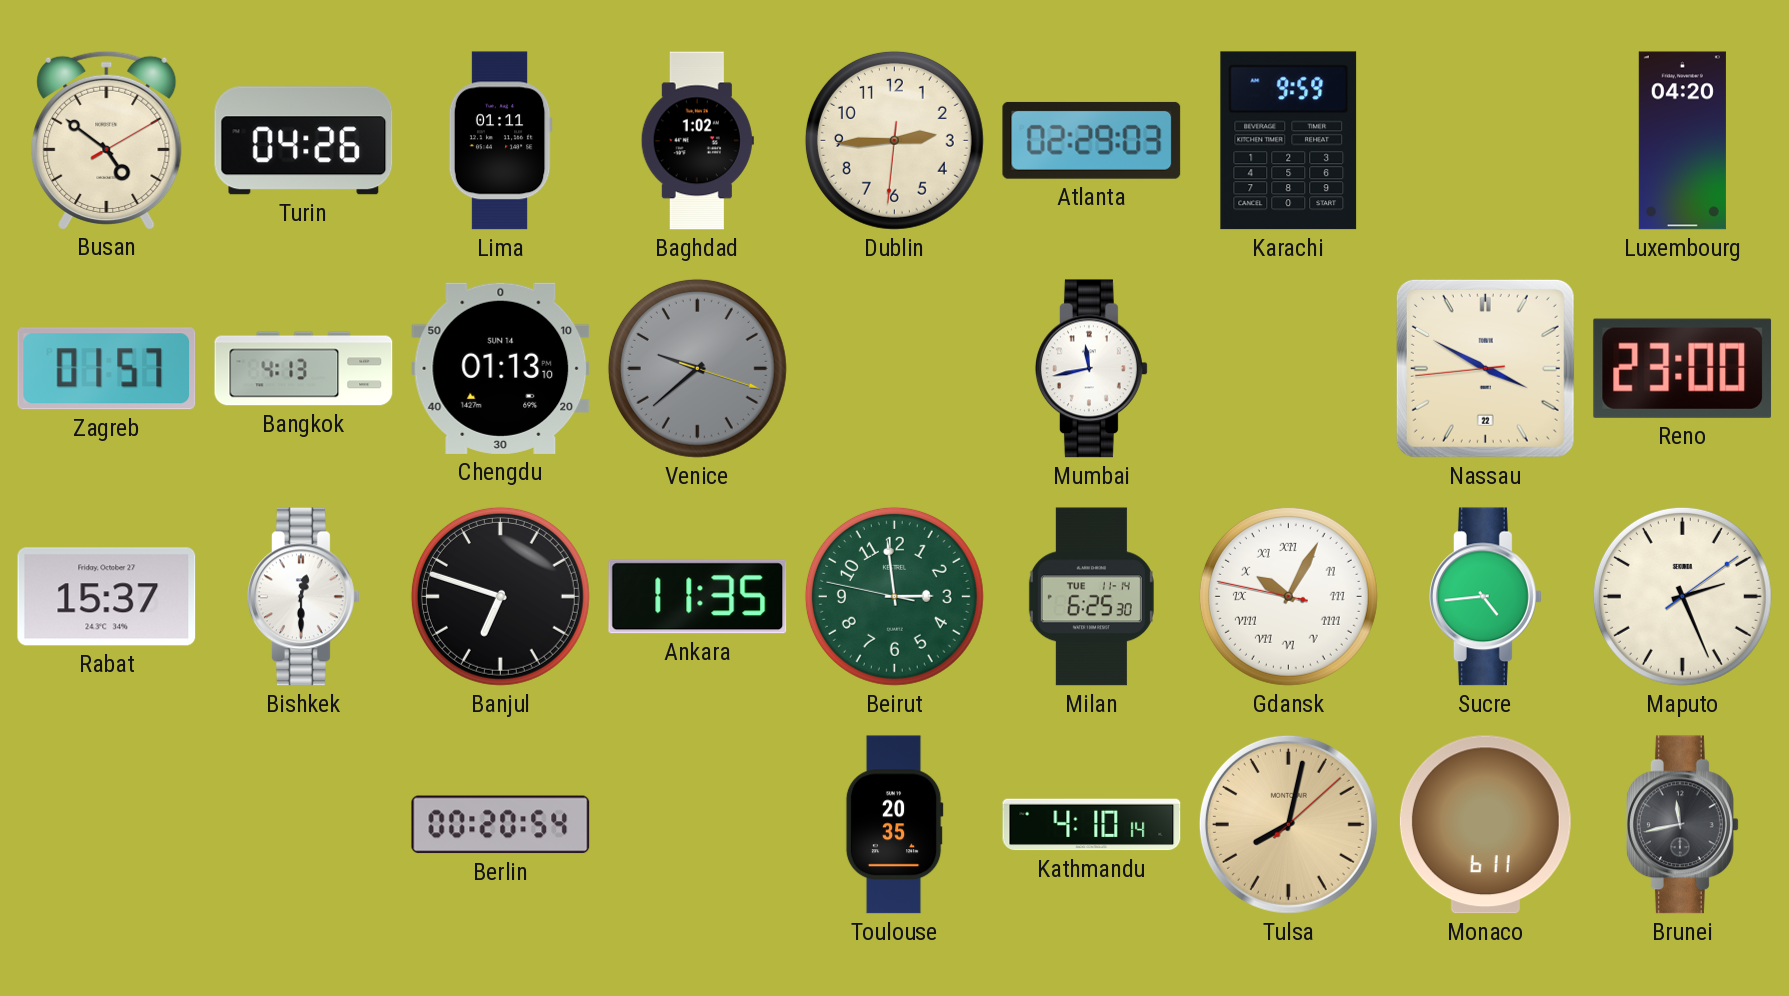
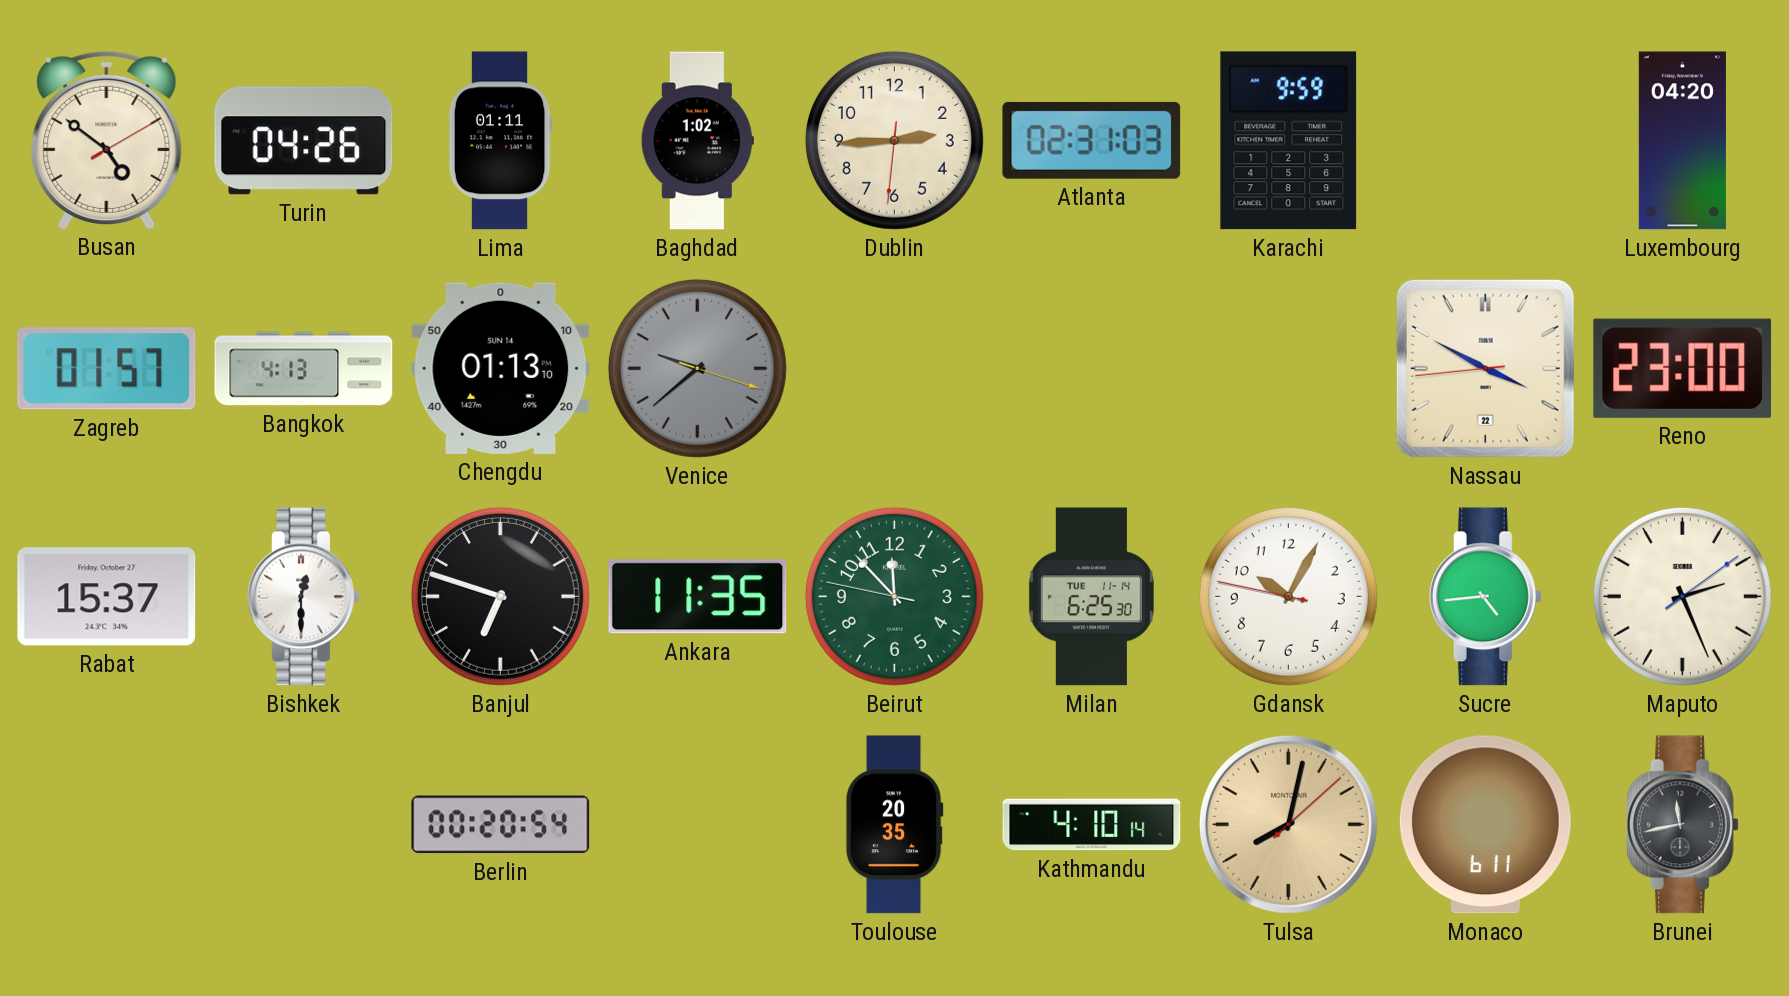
Atlanta: 02:29 -> 02:31 (1092, 140)
Mumbai: 11:43 -> none (1091, 369)
Beirut: 2:58 -> 11:52 (894, 596)
Gdansk numerals: Roman -> Arabic (1288, 596)
